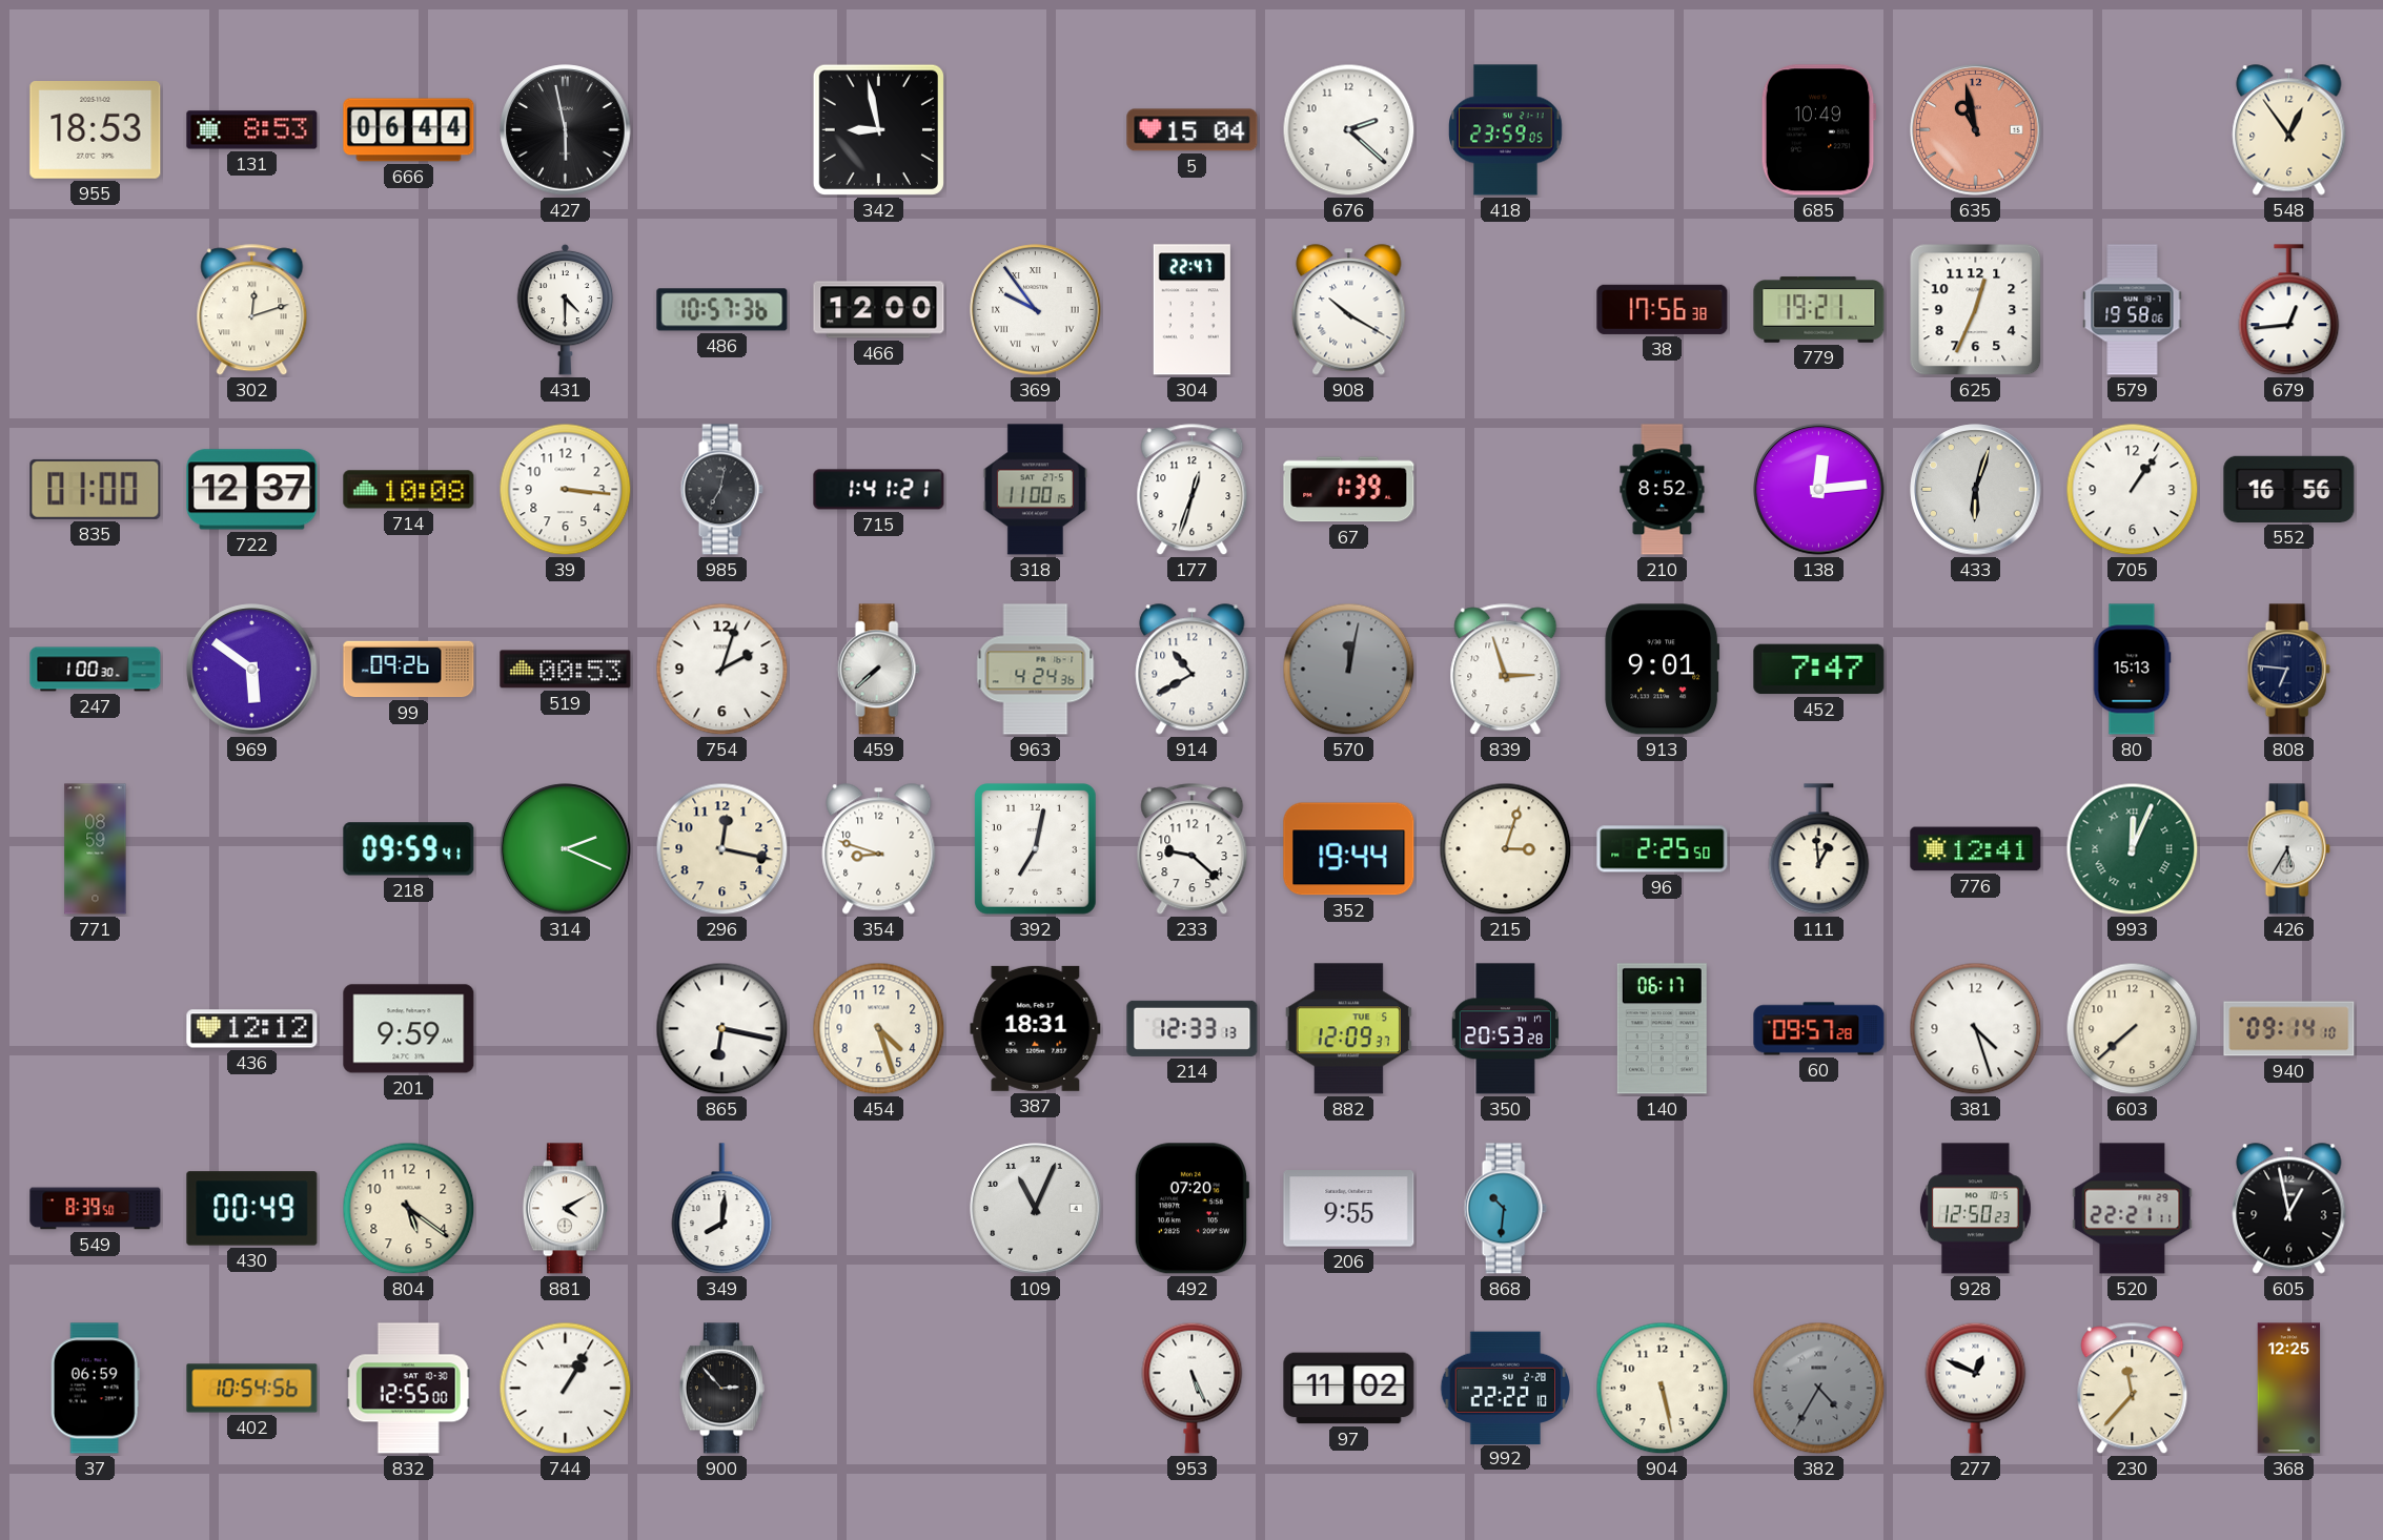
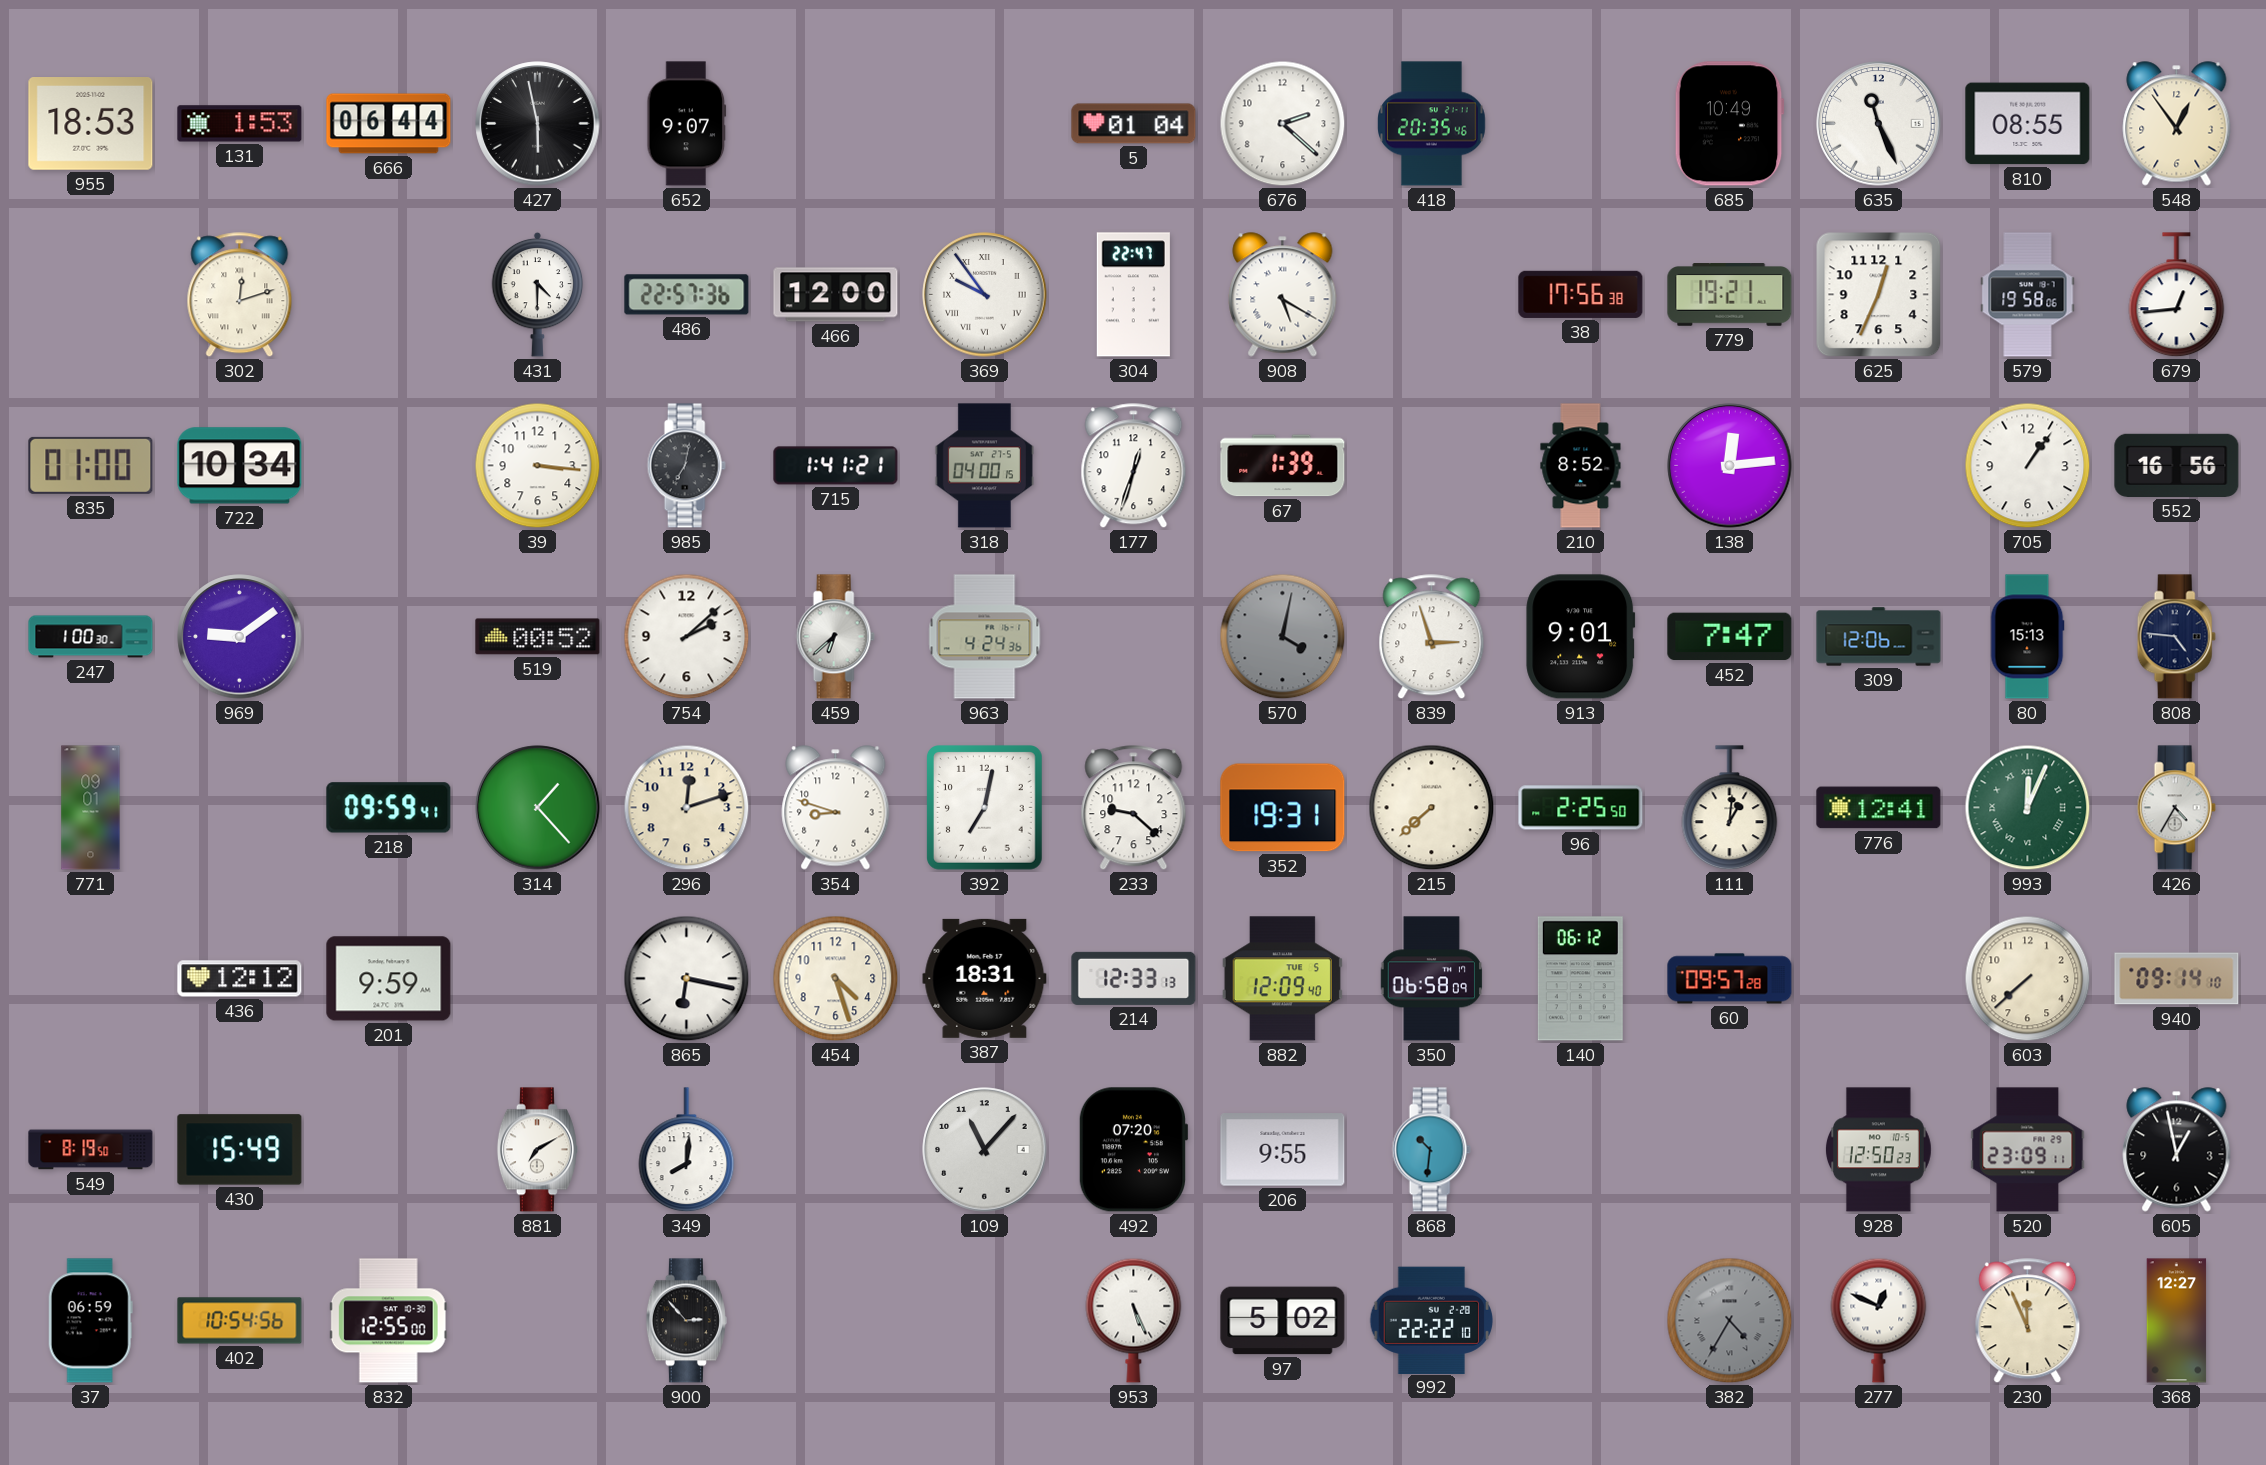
131: 8:53 -> 1:53 (240, 124)
652: none -> 9:07 (687, 124)
342: 8:58 -> none (878, 129)
5: 15:04 -> 01:04 (1134, 124)
418: 23:59 -> 20:35 (1432, 124)
635: 10:58 -> 11:26 (1879, 124)
635 dial: salmon -> white (1879, 124)
810: none -> 08:55 (2028, 124)
486: 10:57 -> 22:57 (687, 295)
908: 10:20 -> 5:20 (1283, 295)
722: 12:37 -> 10:34 (240, 466)
714: 10:08 -> none (409, 490)
318: 11:00 -> 04:00 (984, 466)
433: 6:03 -> none (1976, 490)
969: 5:51 -> 9:09 (240, 637)
99: 09:26 -> none (409, 670)
519: 00:53 -> 00:52 (538, 637)
754: 2:03 -> 2:08 (687, 637)
459: 7:38 -> 6:38 (835, 637)
914: 10:40 -> none (1193, 670)
570: 12:02 -> 4:02 (1283, 637)
309: none -> 12:06 (1879, 637)
808: 6:46 -> 4:46 (2176, 637)
771: 08:59 -> 09:01 (91, 808)
314: 2:19 -> 1:23 (538, 808)
296: 12:17 -> 12:12 (687, 808)
352: 19:44 -> 19:31 (1283, 808)
215: 3:03 -> 7:38 (1432, 808)
111: 12:59 -> 1:01 (1730, 808)
426: 5:35 -> 4:35 (2176, 808)
882: 12:09:37 -> 12:09:40 (1282, 979)
350: 20:53 -> 06:58 (1431, 979)
140: 06:17 -> 06:12 (1580, 979)
381: 4:27 -> none (1976, 1029)
549: 8:39 -> 8:19 (91, 1150)
430: 00:49 -> 15:49 (240, 1150)
804: 5:21 -> none (409, 1209)
881: 4:10 -> 7:10 (537, 1150)
109: 11:04 -> 11:07 (985, 1150)
520: 22:21 -> 23:09 (2028, 1150)
744: 1:05 -> none (566, 1389)
97: 11:02 -> 5:02 (1283, 1321)
904: 5:28 -> none (1663, 1389)
230: 11:37 -> 11:56 (2028, 1321)
368: 12:25 -> 12:27 (2177, 1321)
